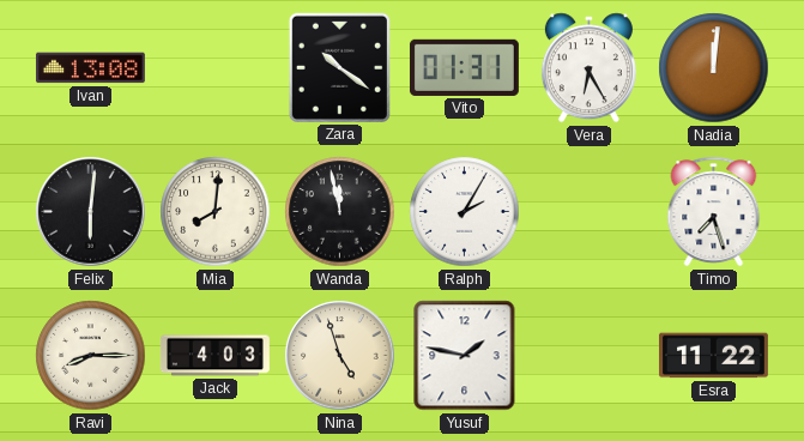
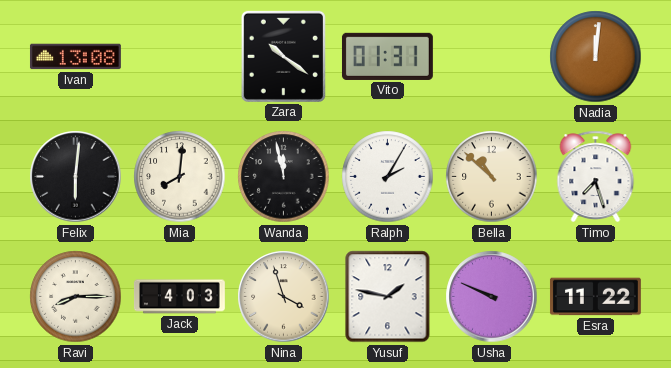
Vera: 6:25 -> none (588, 68)
Bella: none -> 10:52 (492, 177)
Nina: 4:57 -> 3:57 (284, 297)
Usha: none -> 9:49 (492, 297)
